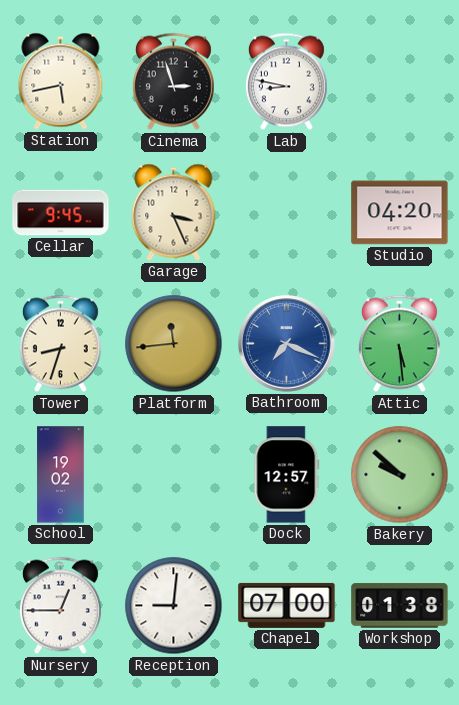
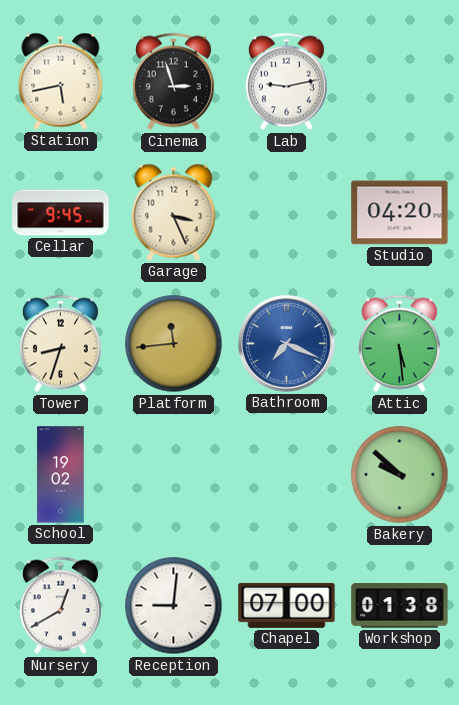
Lab: 8:47 -> 9:13 (286, 82)
Dock: 12:57 -> none (287, 475)
Nursery: 12:45 -> 12:40 (60, 606)
